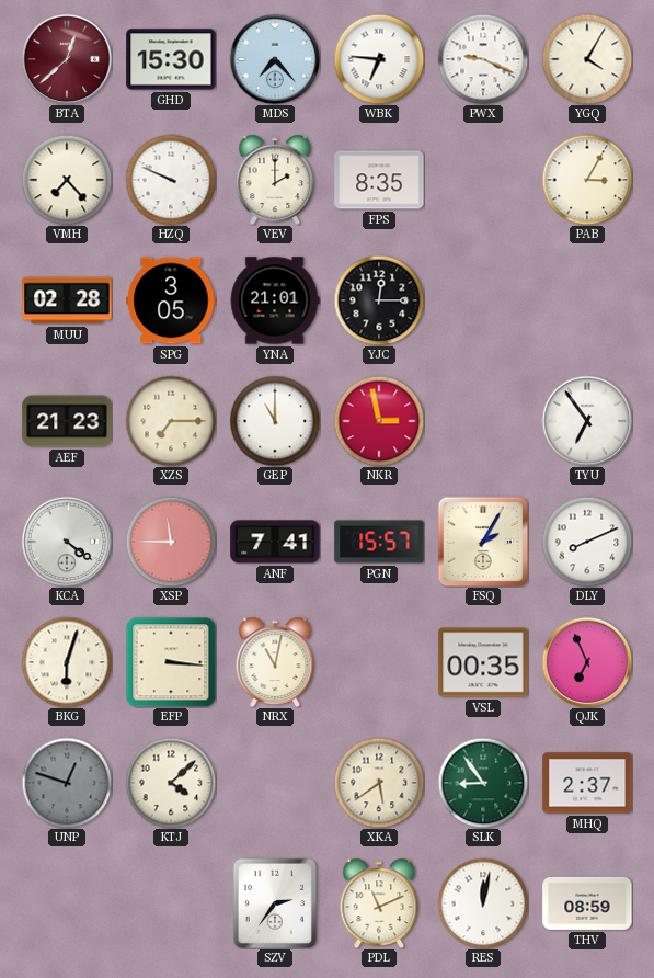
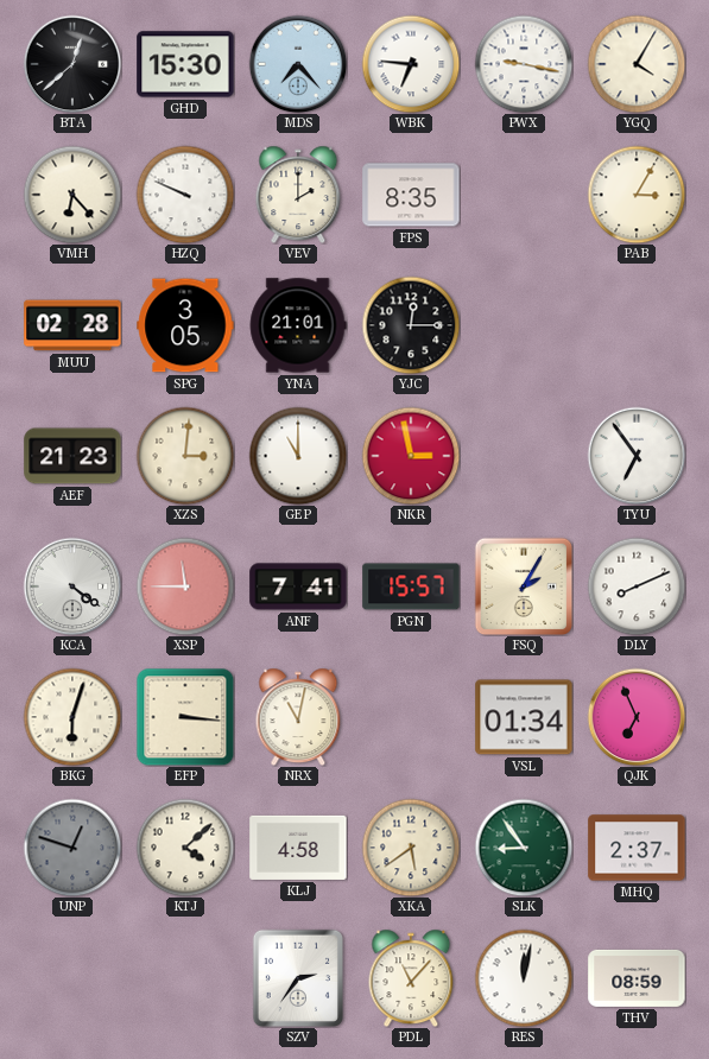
BTA dial: burgundy -> black (72, 64)
PWX: 9:19 -> 9:17 (524, 64)
VMH: 7:23 -> 6:23 (72, 195)
XZS: 7:15 -> 3:01 (185, 456)
VSL: 00:35 -> 01:34 (524, 717)
KLJ: none -> 4:58 (298, 848)
PDL: 11:11 -> 11:07 (411, 978)
